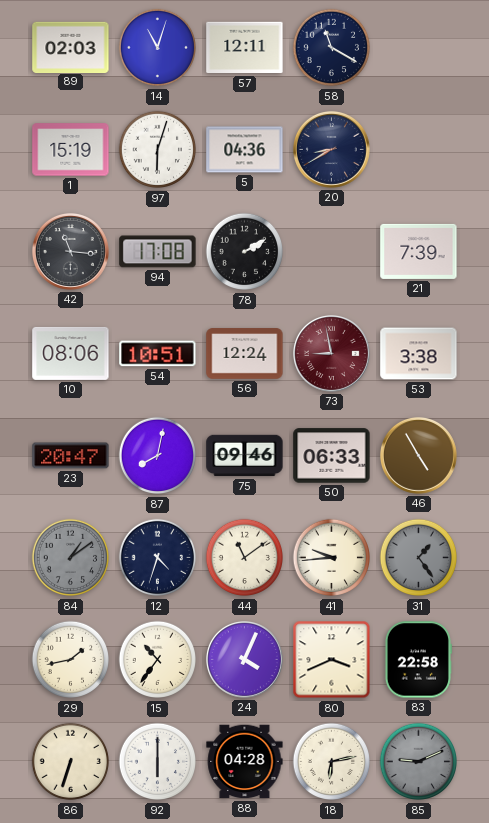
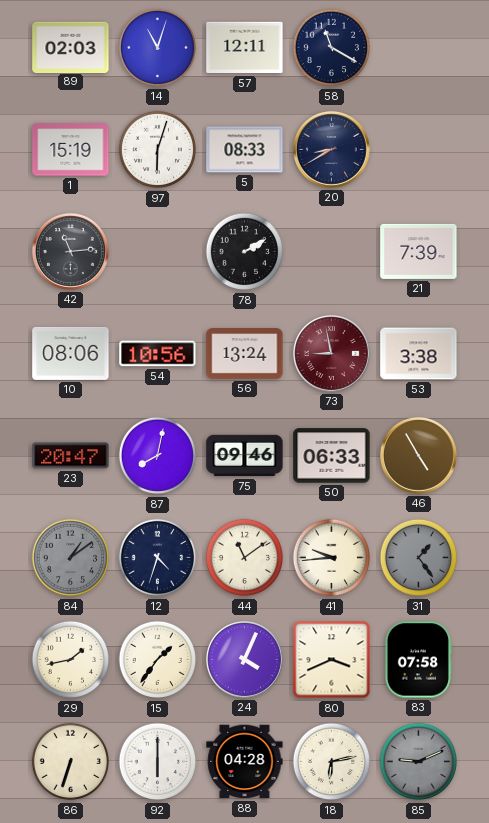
5: 04:36 -> 08:33 (245, 150)
42: 11:16 -> 11:14 (70, 251)
94: 17:08 -> none (158, 252)
54: 10:51 -> 10:56 (158, 354)
56: 12:24 -> 13:24 (245, 354)
15: 10:36 -> 1:36 (158, 660)
83: 22:58 -> 07:58 (418, 660)
